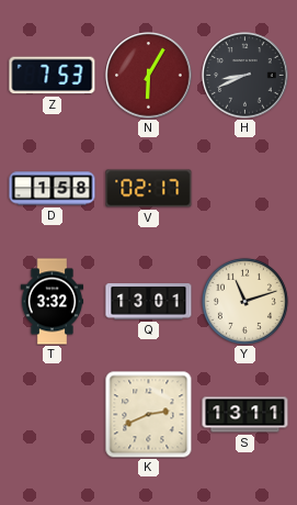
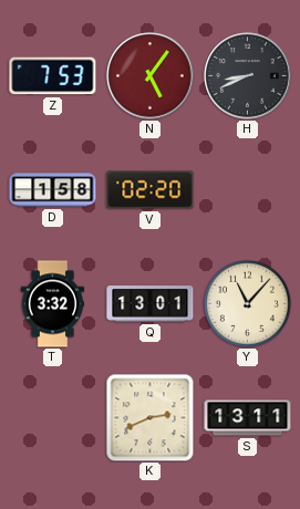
N: 6:05 -> 5:06 (151, 76)
V: 02:17 -> 02:20 (151, 190)
Y: 11:12 -> 11:07 (247, 303)
